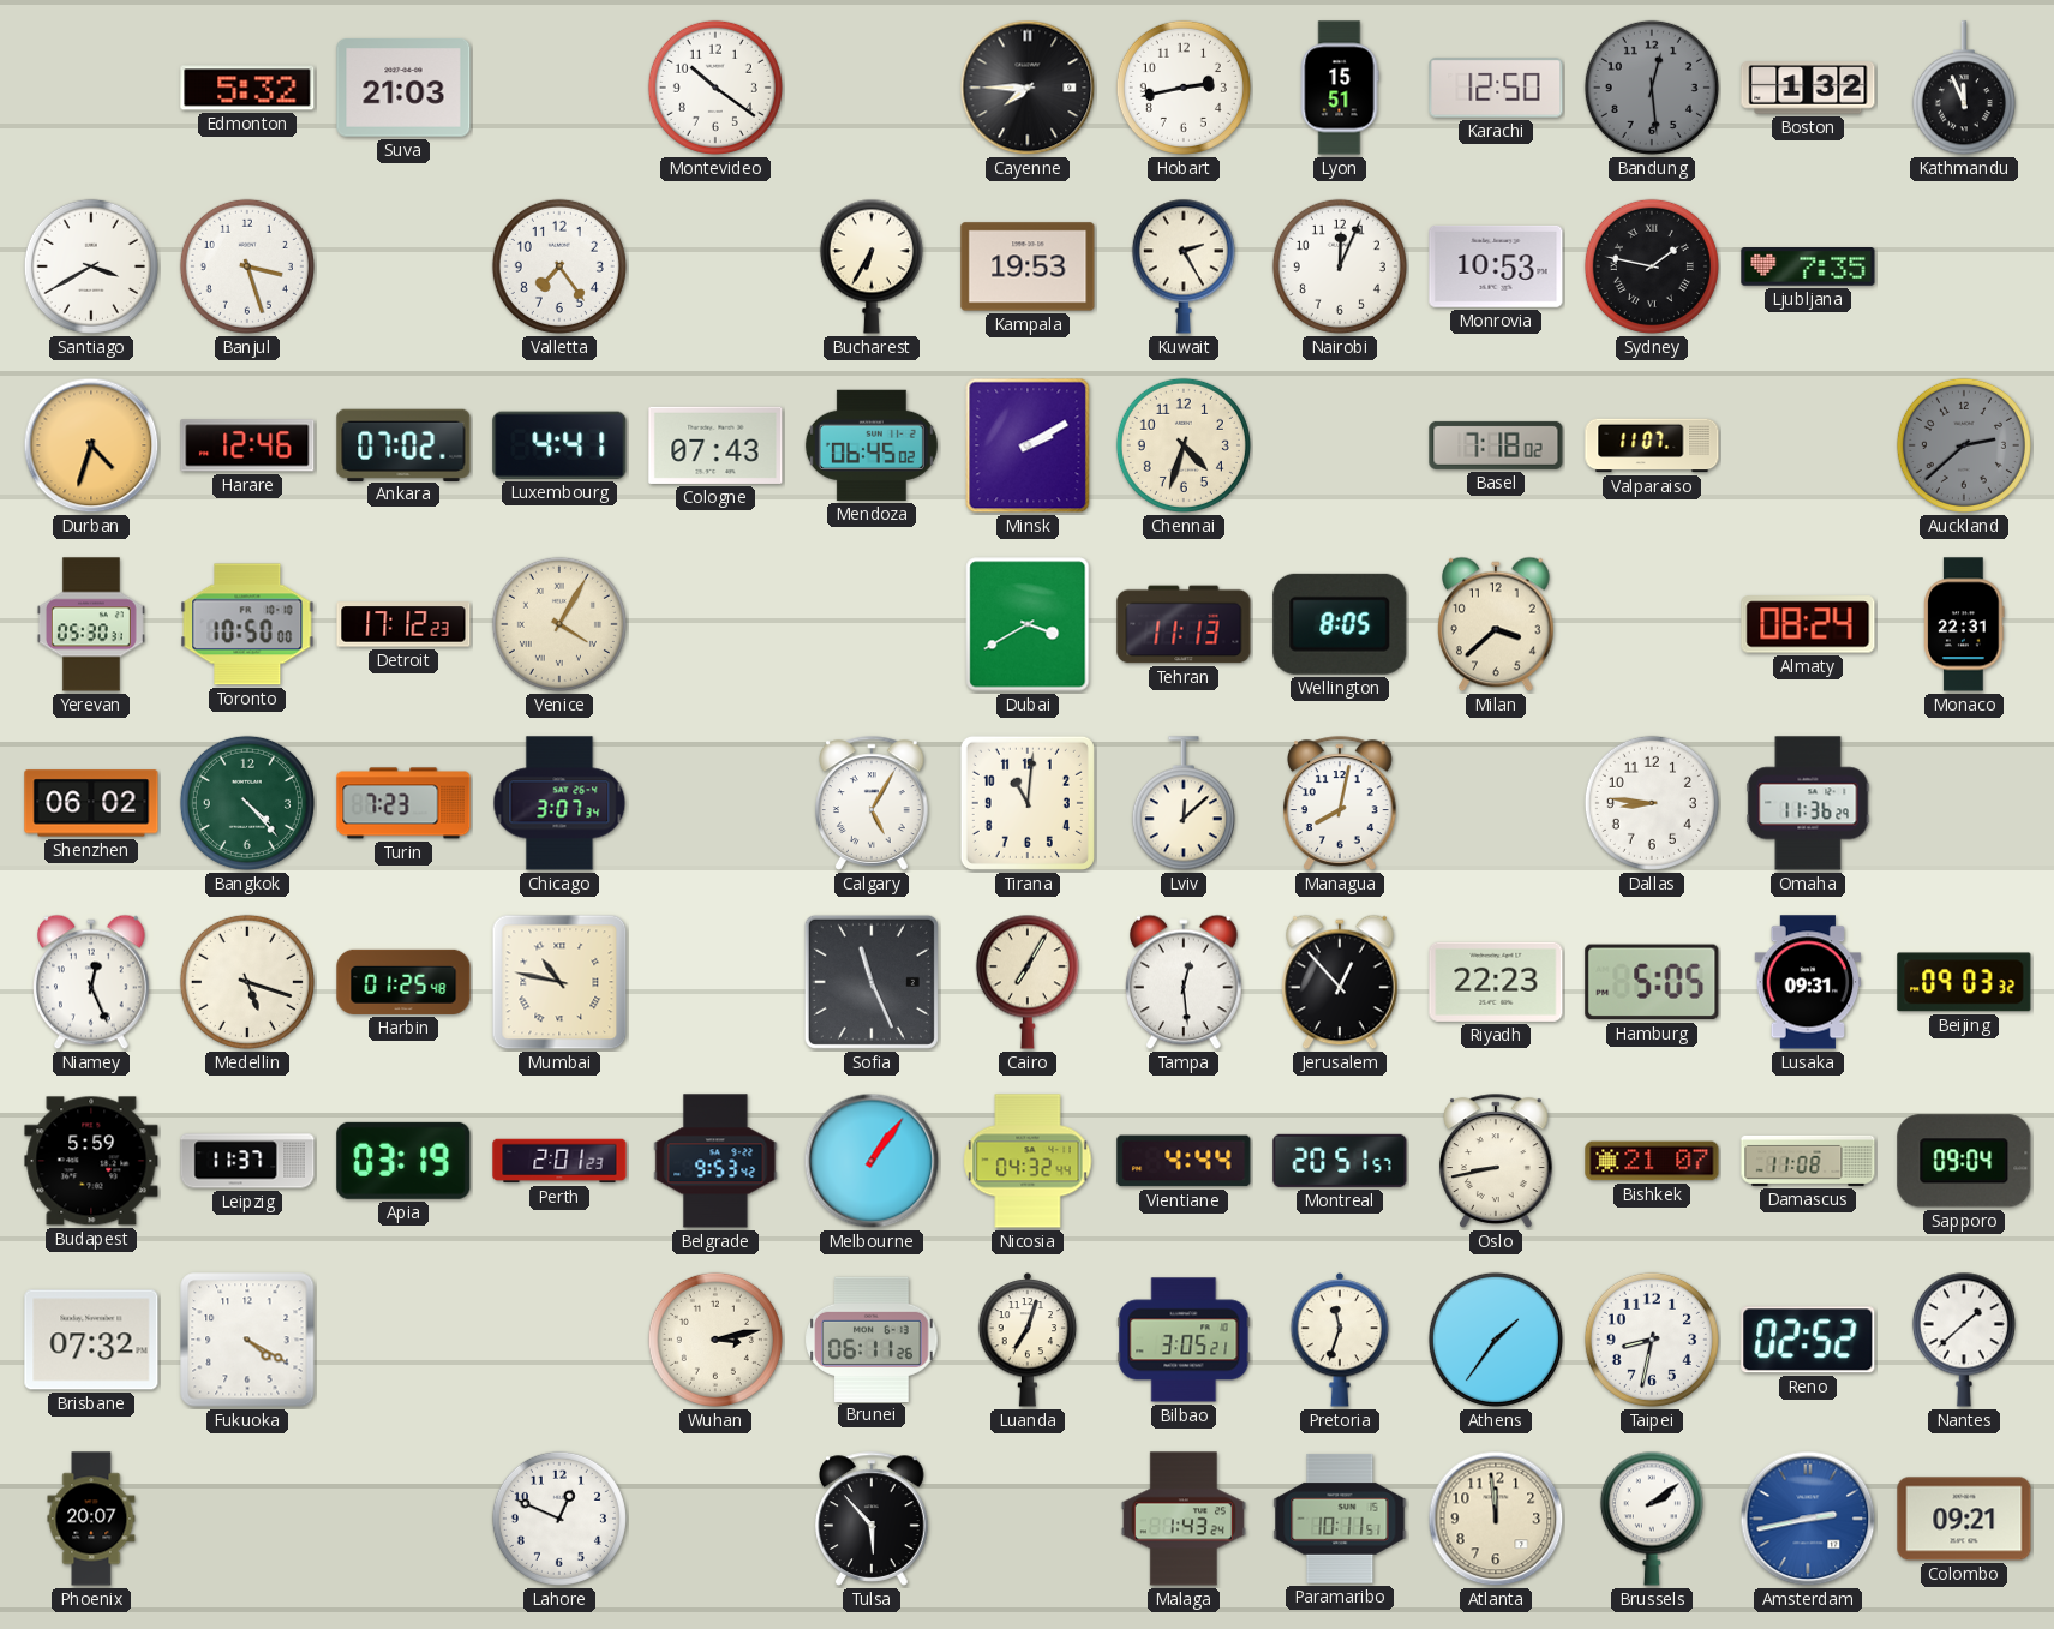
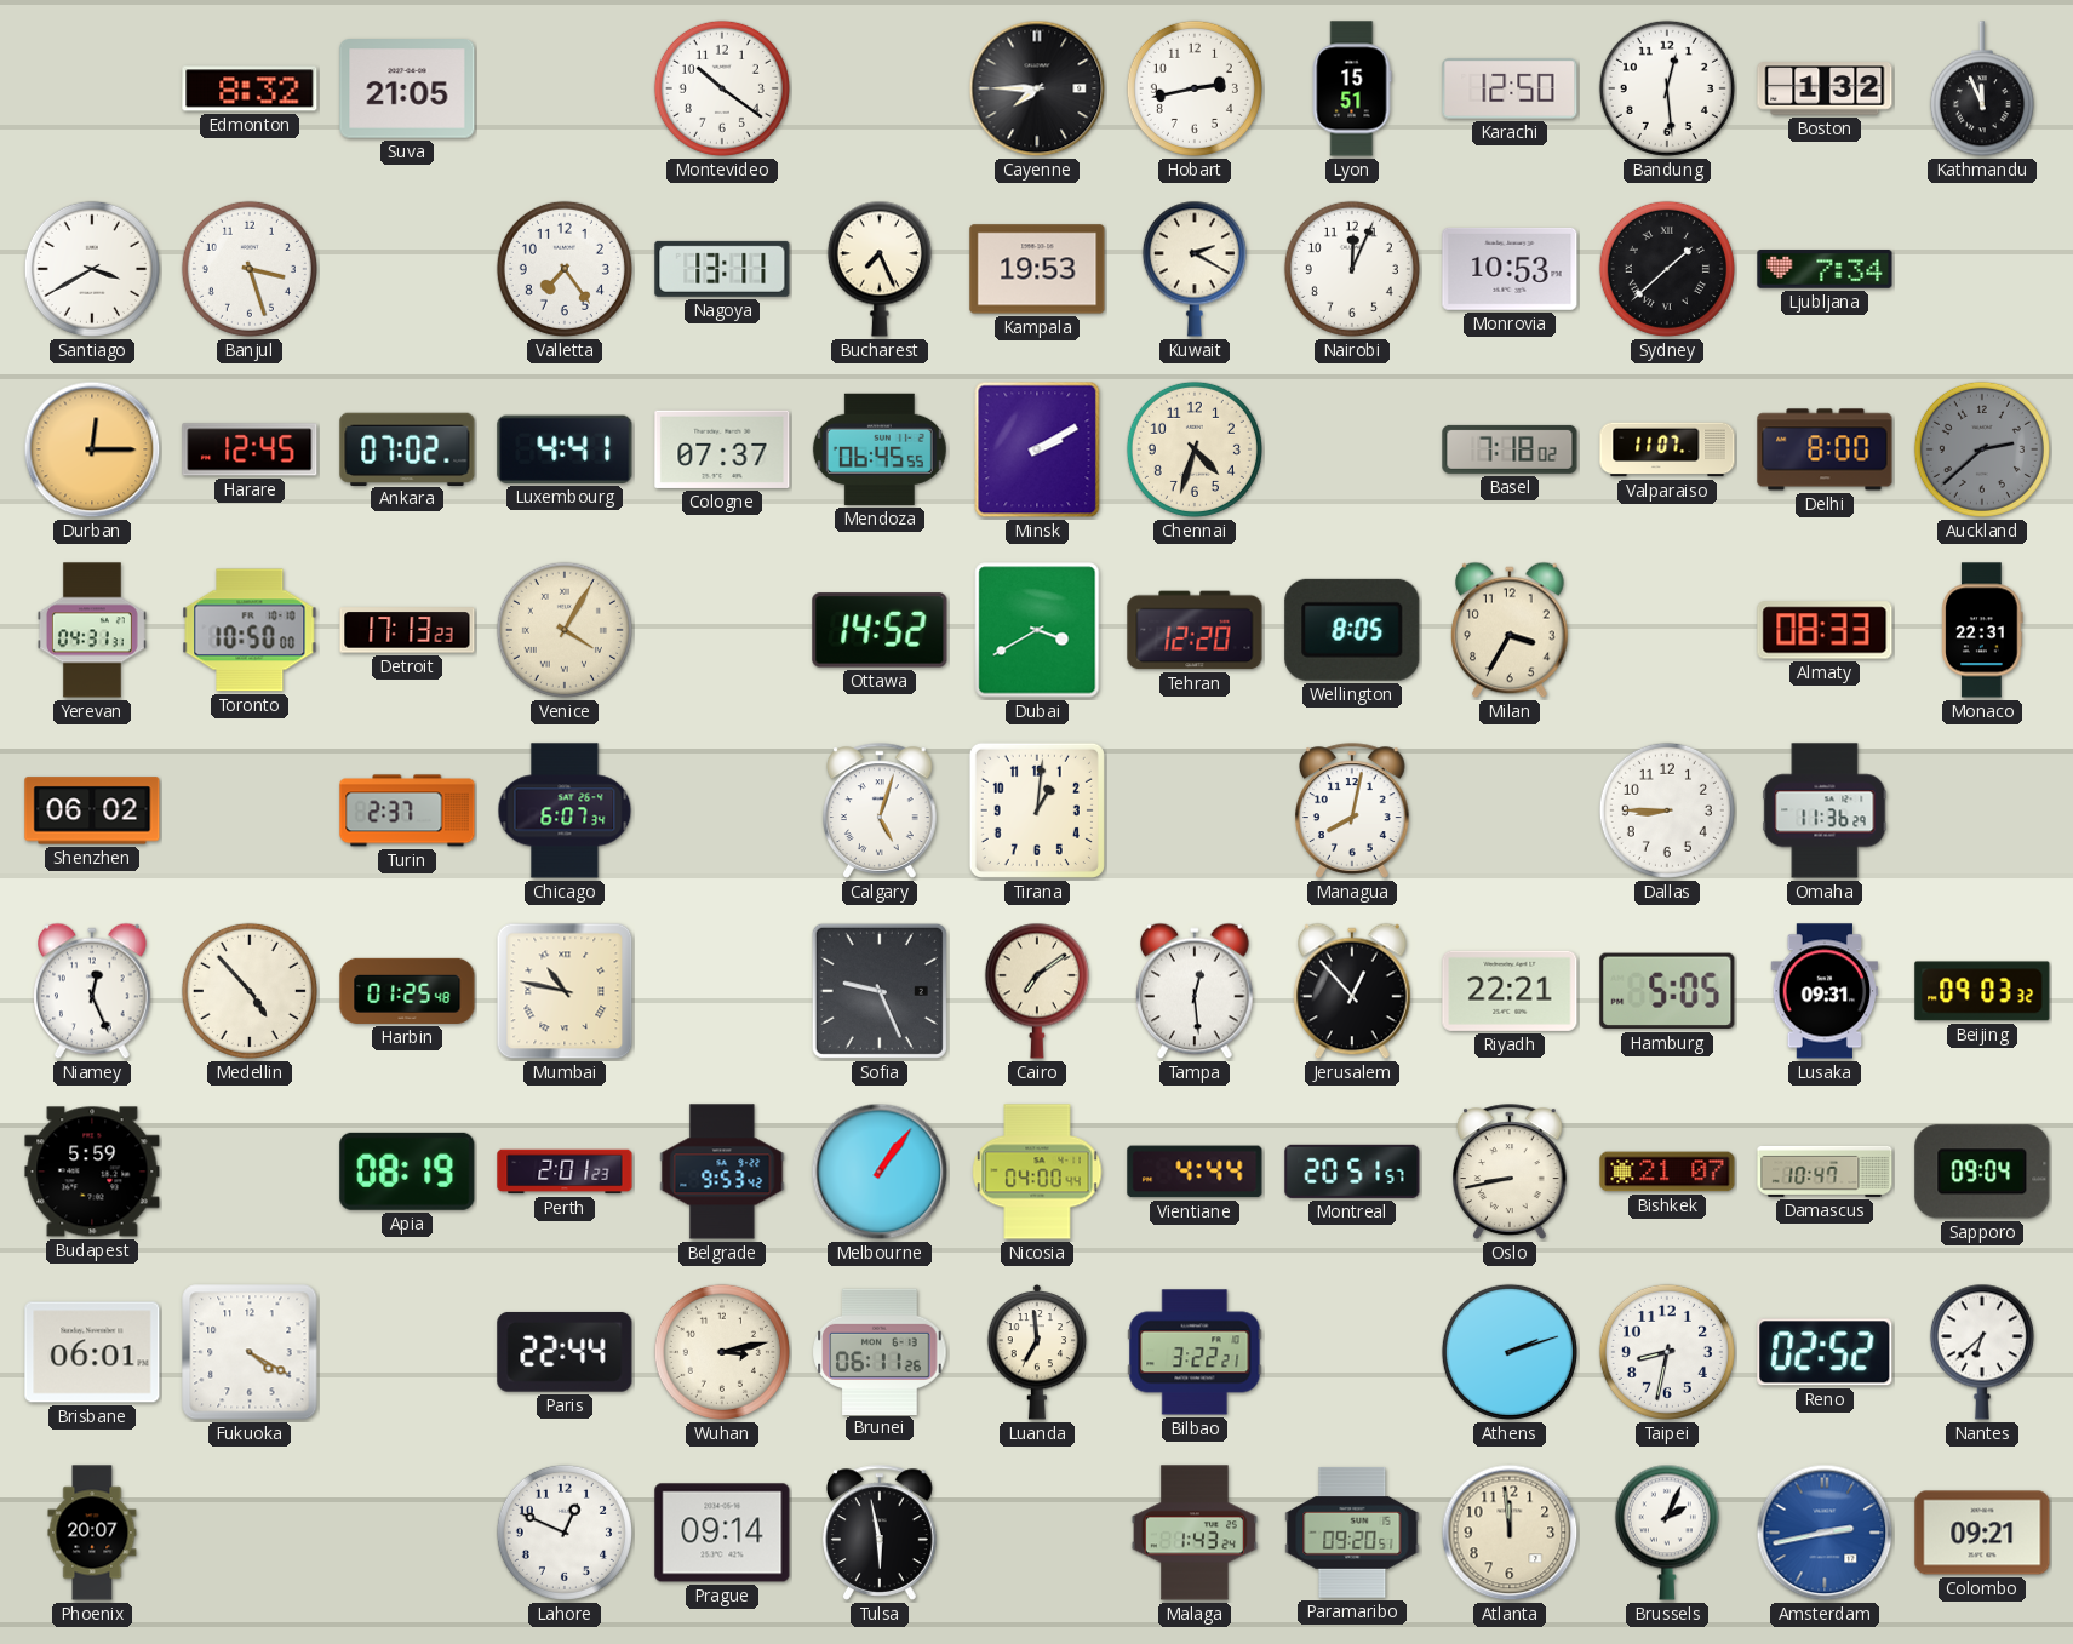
Edmonton: 5:32 -> 8:32 (250, 88)
Suva: 21:03 -> 21:05 (407, 88)
Bandung dial: grey -> white (1667, 88)
Nagoya: none -> 13:11 (722, 269)
Bucharest: 6:35 -> 7:26 (880, 269)
Kuwait: 2:25 -> 2:20 (1195, 269)
Sydney: 1:47 -> 1:38 (1667, 269)
Ljubljana: 7:35 -> 7:34 (1825, 269)
Durban: 4:33 -> 12:15 (92, 449)
Harare: 12:46 -> 12:45 (250, 449)
Cologne: 07:43 -> 07:37 (722, 449)
Mendoza: 06:45:02 -> 06:45:55 (880, 449)
Delhi: none -> 8:00 (1825, 449)
Yerevan: 05:30 -> 04:31 (92, 630)
Detroit: 17:12 -> 17:13 (407, 630)
Ottawa: none -> 14:52 (880, 630)
Tehran: 11:13 -> 12:20 (1195, 630)
Milan: 3:38 -> 3:35 (1511, 630)
Almaty: 08:24 -> 08:33 (1825, 630)
Bangkok: 4:23 -> none (247, 803)
Turin: 7:23 -> 2:37 (407, 810)
Chicago: 3:07 -> 6:07 (565, 810)
Calgary: 5:05 -> 5:03 (881, 810)
Tirana: 11:01 -> 1:01 (1037, 810)
Lviv: 12:08 -> none (1184, 804)
Dallas: 8:46 -> 8:45 (1667, 810)
Medellin: 5:18 -> 4:53 (250, 991)
Sofia: 11:26 -> 9:26 (880, 991)
Cairo: 7:05 -> 7:09 (1037, 991)
Riyadh: 22:23 -> 22:21 (1510, 991)
Leipzig: 11:37 -> none (247, 1161)
Apia: 03:19 -> 08:19 (407, 1172)
Nicosia: 04:32 -> 04:00 (1037, 1172)
Damascus: 11:08 -> 10:47 (1825, 1172)
Brisbane: 07:32 -> 06:01 (92, 1352)
Paris: none -> 22:44 (565, 1352)
Luanda: 7:03 -> 6:59 (1037, 1353)
Bilbao: 3:05 -> 3:22 (1195, 1352)
Pretoria: 11:33 -> none (1340, 1341)
Athens: 1:36 -> 2:12 (1510, 1352)
Nantes: 1:38 -> 6:38 (1982, 1352)
Prague: none -> 09:14 (722, 1533)
Tulsa: 5:53 -> 5:58 (881, 1533)
Paramaribo: 10:11 -> 09:20 (1352, 1533)
Brussels: 2:09 -> 2:04 (1667, 1533)
